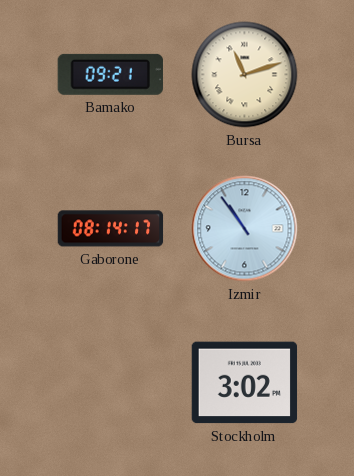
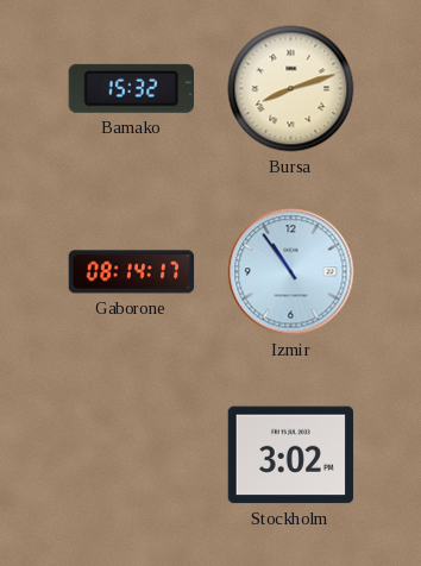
Bamako: 09:21 -> 15:32 (131, 88)
Bursa: 11:12 -> 8:12 (291, 89)
